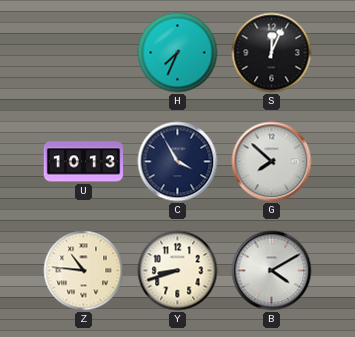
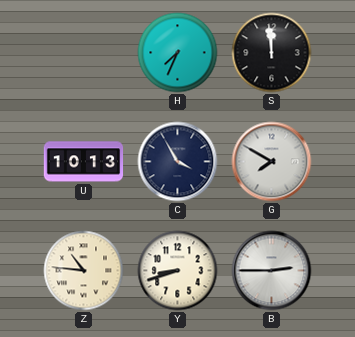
S: 12:04 -> 11:59 (272, 53)
G: 7:52 -> 7:50 (272, 162)
B: 4:10 -> 2:45 (272, 271)
